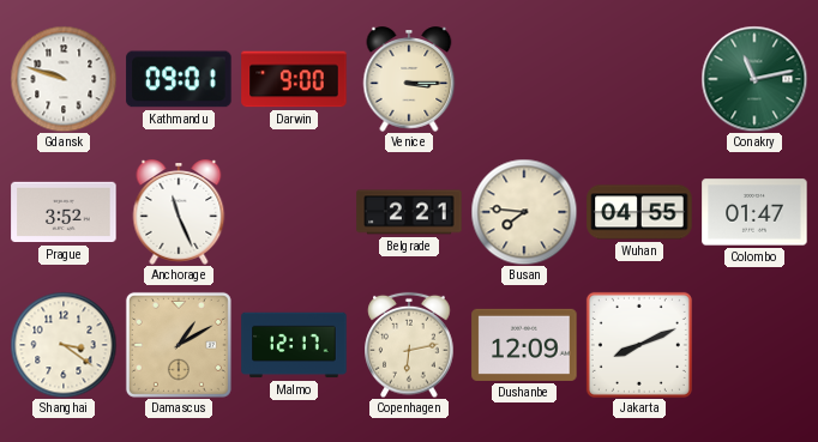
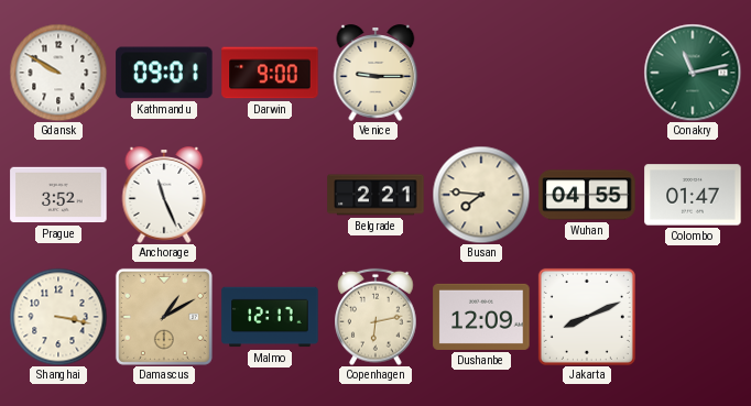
Gdansk: 9:48 -> 9:50 (58, 73)
Venice: 3:15 -> 9:15 (375, 73)
Shanghai: 3:21 -> 3:17 (58, 317)
